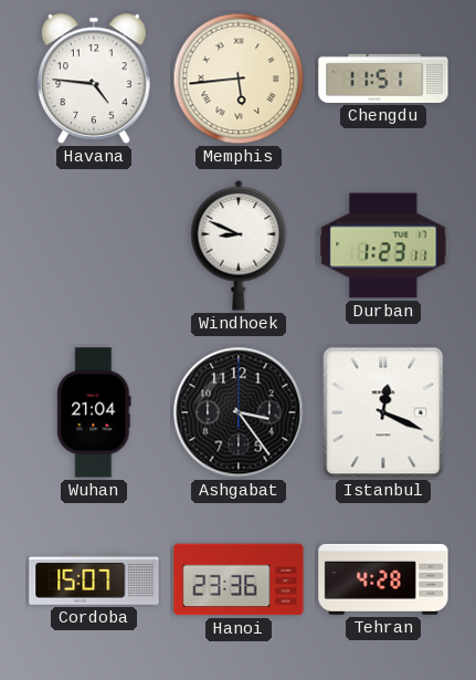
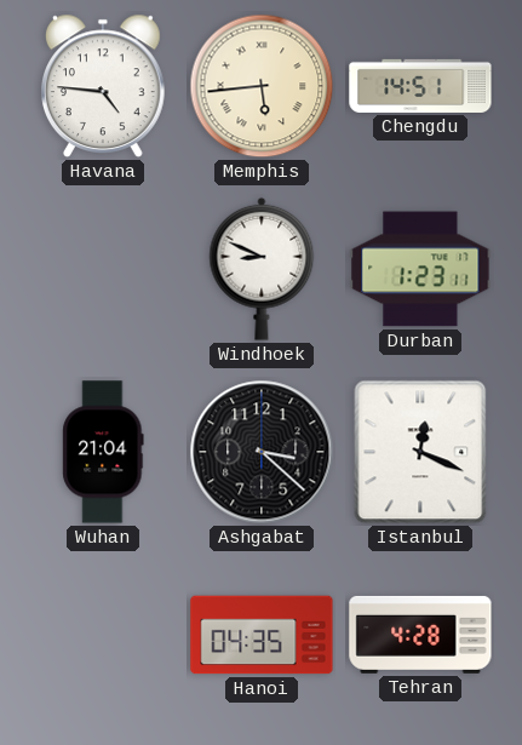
Chengdu: 11:51 -> 14:51 (420, 86)
Ashgabat: 3:24 -> 3:22 (262, 452)
Cordoba: 15:07 -> none (94, 580)
Hanoi: 23:36 -> 04:35 (262, 635)
